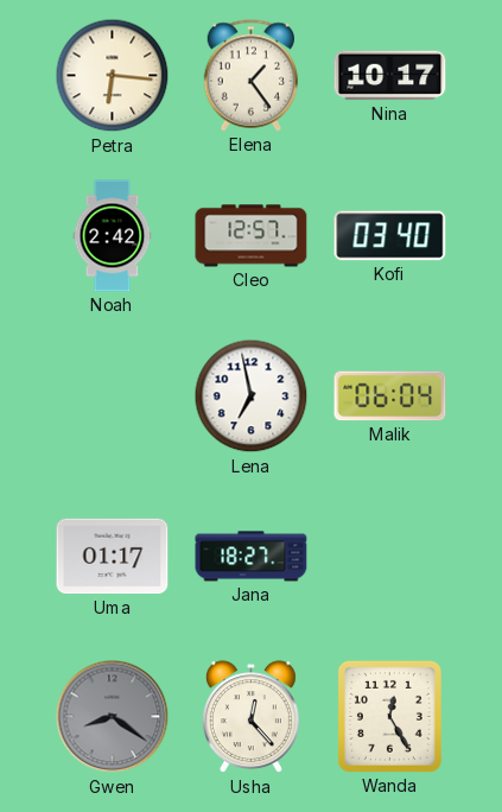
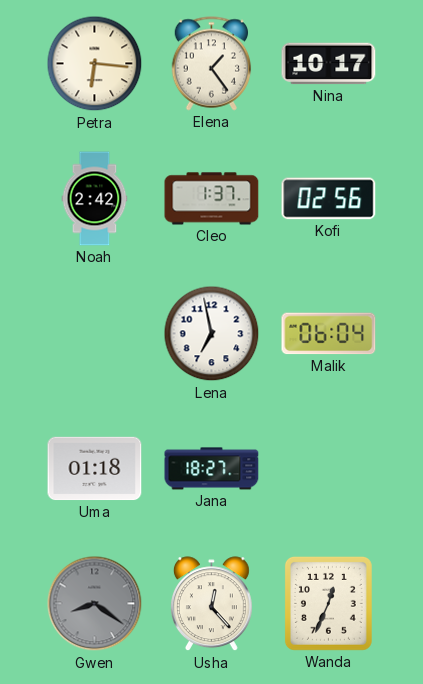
Cleo: 12:57 -> 1:37 (212, 199)
Kofi: 03:40 -> 02:56 (329, 199)
Uma: 01:17 -> 01:18 (95, 469)
Wanda: 12:25 -> 12:34 (328, 603)
